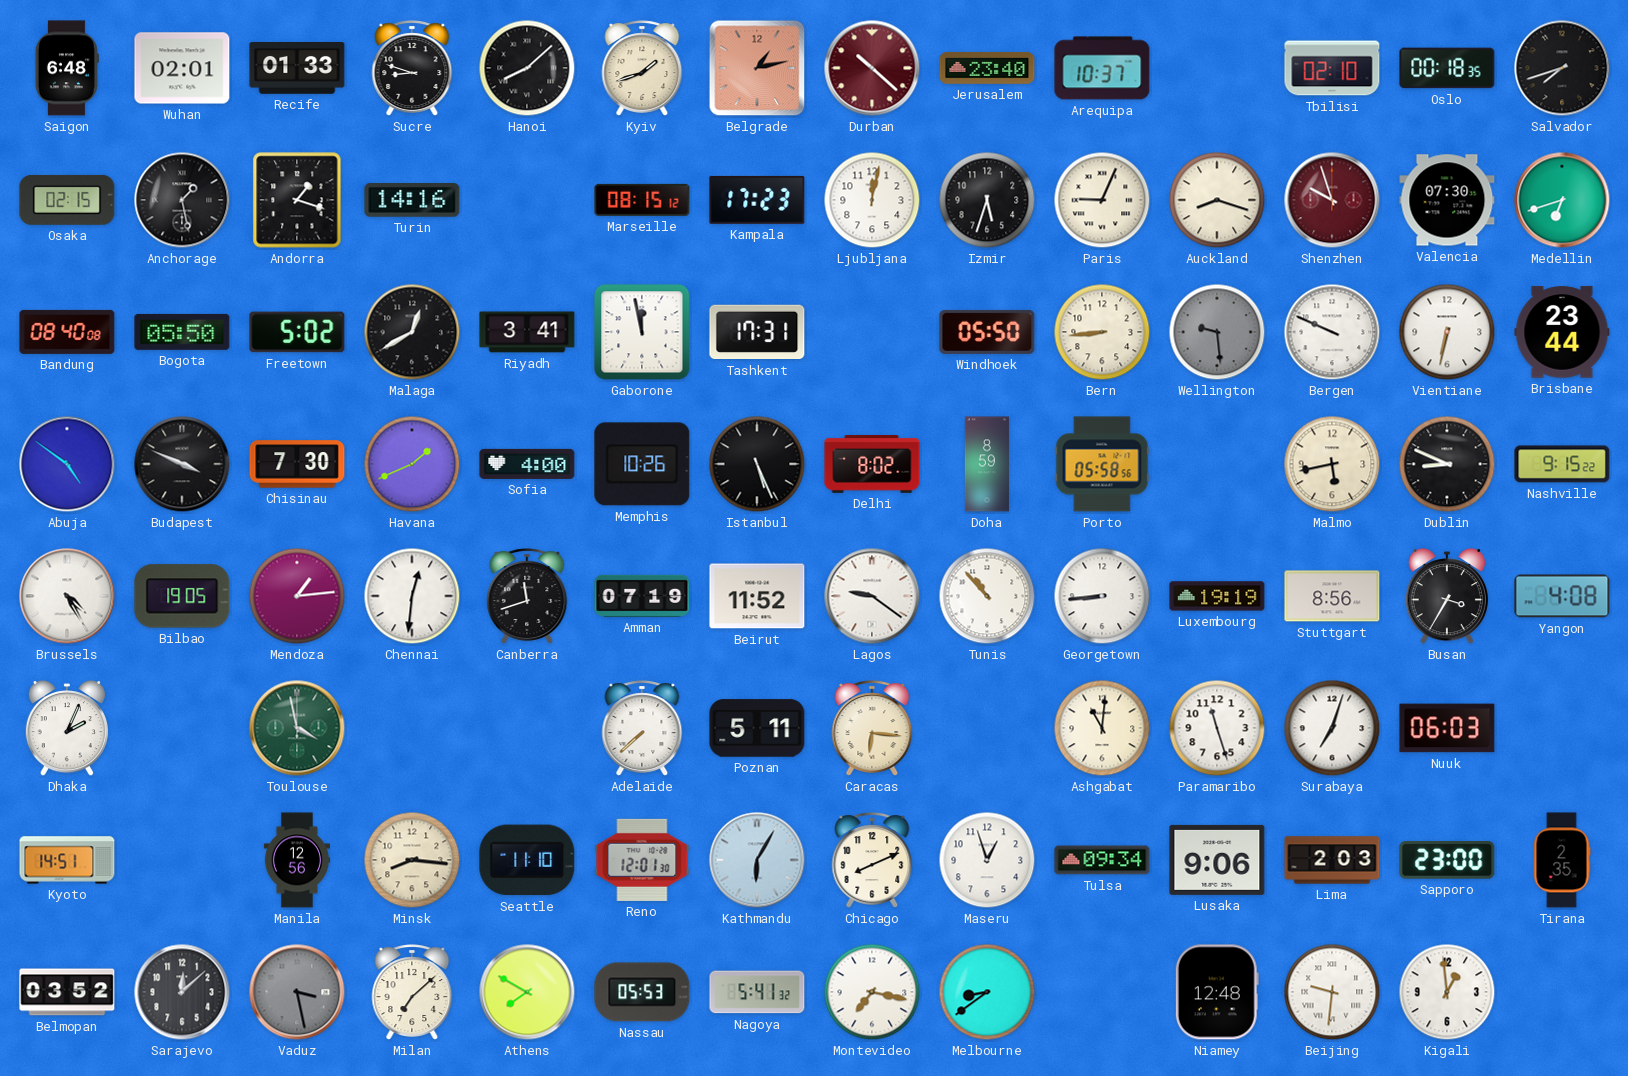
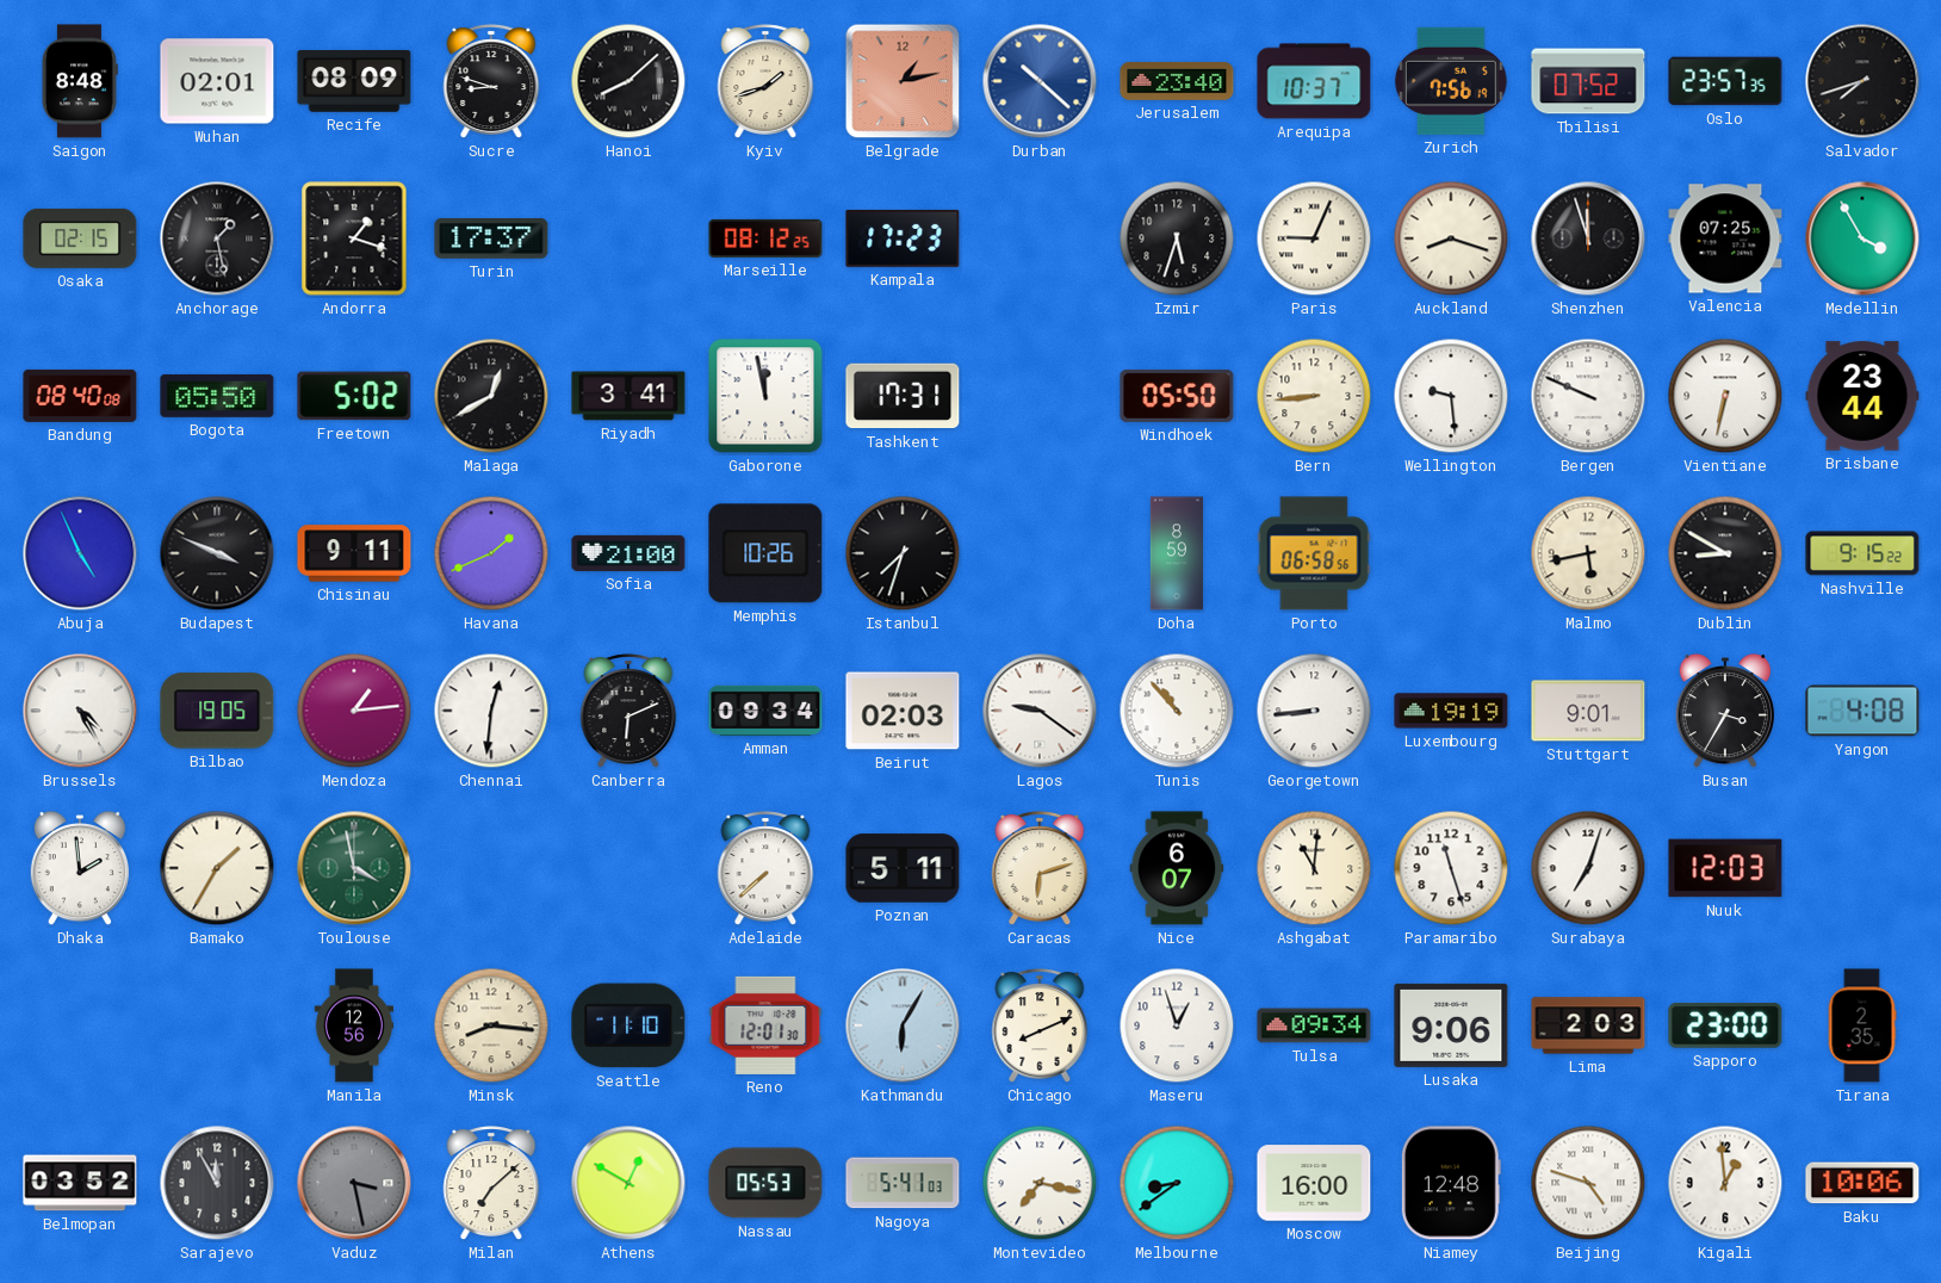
Saigon: 6:48 -> 8:48 (80, 81)
Recife: 01:33 -> 08:09 (354, 81)
Durban dial: burgundy -> blue (1040, 81)
Zurich: none -> 7:56 (1451, 81)
Tbilisi: 02:10 -> 07:52 (1588, 81)
Oslo: 00:18 -> 23:57 (1725, 81)
Turin: 14:16 -> 17:37 (491, 238)
Marseille: 08:15 -> 08:12 (765, 238)
Ljubljana: 12:02 -> none (872, 200)
Shenzhen: 9:57 -> 11:57 (1588, 238)
Shenzhen dial: burgundy -> black (1588, 238)
Valencia: 07:30 -> 07:25 (1725, 238)
Medellin: 6:42 -> 3:55 (1862, 238)
Wellington dial: grey -> white (1451, 396)
Abuja: 4:51 -> 4:56 (80, 553)
Chisinau: 7:30 -> 9:11 (354, 553)
Sofia: 4:00 -> 21:00 (628, 553)
Istanbul: 5:26 -> 7:33 (903, 553)
Delhi: 8:02 -> none (872, 465)
Porto: 05:58 -> 06:58 (1314, 553)
Dublin: 8:49 -> 8:50 (1725, 553)
Canberra: 11:42 -> 6:11 (628, 711)
Amman: 07:19 -> 09:34 (765, 711)
Beirut: 11:52 -> 02:03 (903, 711)
Stuttgart: 8:56 -> 9:01 (1588, 711)
Dhaka: 2:04 -> 1:59 (80, 869)
Bamako: none -> 1:35 (217, 868)
Caracas: 6:16 -> 6:12 (1040, 868)
Nice: none -> 6:07 (1177, 868)
Nuuk: 06:03 -> 12:03 (1725, 868)
Kyoto: 14:51 -> none (67, 860)
Sarajevo: 12:08 -> 11:55 (217, 1183)
Athens: 7:50 -> 12:50 (628, 1183)
Nagoya: 5:41:32 -> 5:41:03 (903, 1183)
Moscow: none -> 16:00 (1314, 1183)
Beijing: 9:31 -> 4:48 (1588, 1183)
Baku: none -> 10:06 (1862, 1183)
